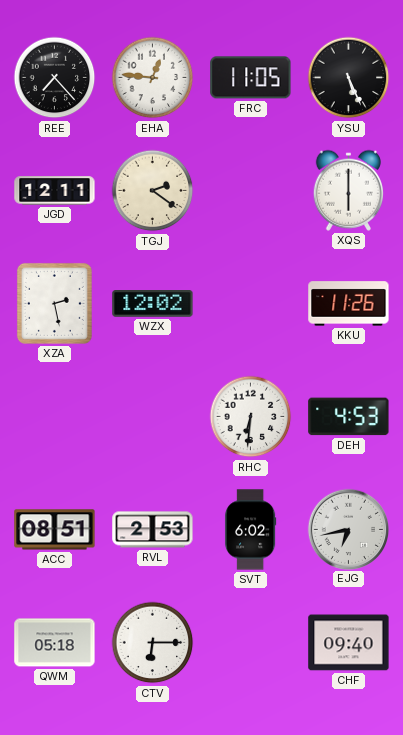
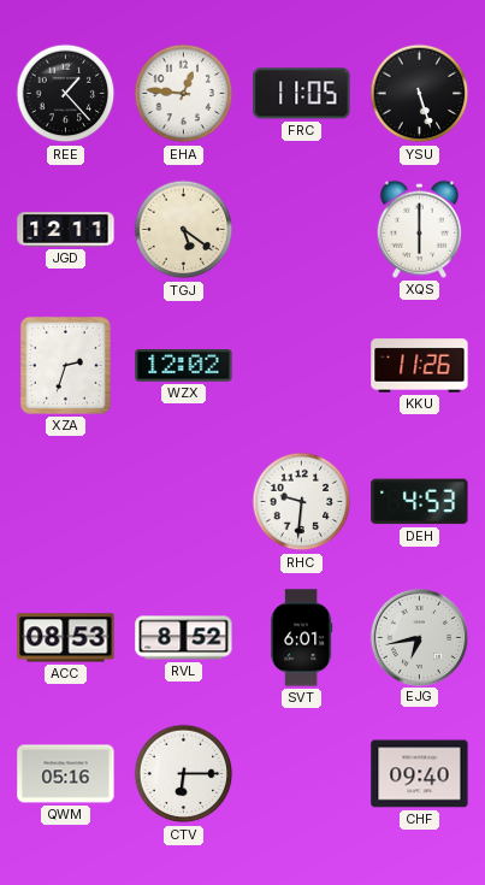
REE: 7:23 -> 1:23 (66, 94)
YSU: 5:26 -> 5:27 (420, 94)
TGJ: 2:21 -> 5:21 (184, 230)
XZA: 2:28 -> 2:33 (65, 365)
RHC: 6:31 -> 9:31 (302, 502)
ACC: 08:51 -> 08:53 (66, 638)
RVL: 2:53 -> 8:52 (184, 638)
SVT: 6:02 -> 6:01 (301, 638)
QWM: 05:18 -> 05:16 (66, 774)
